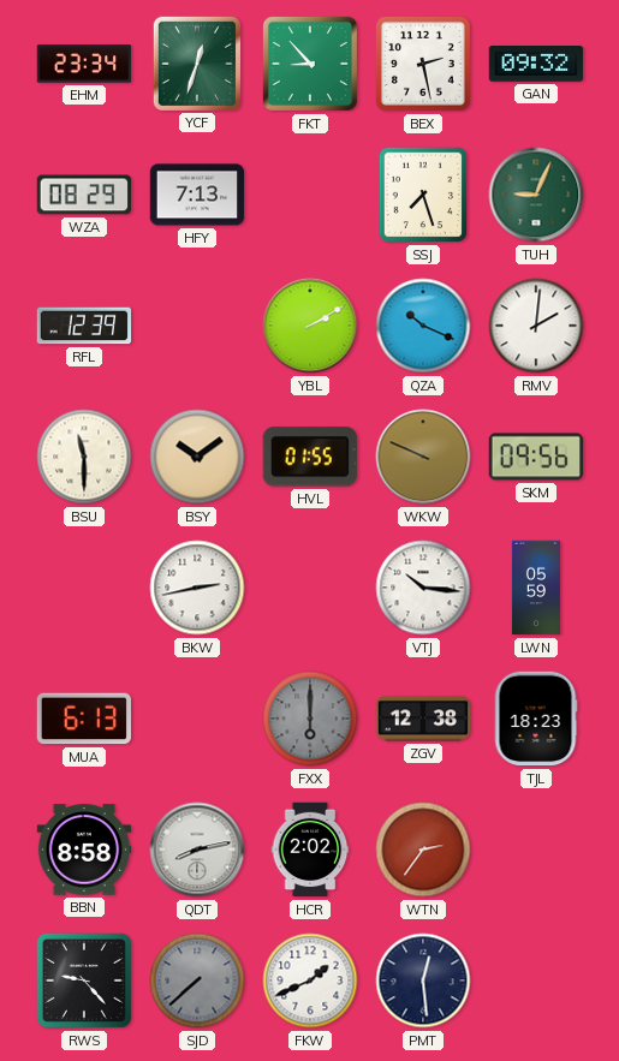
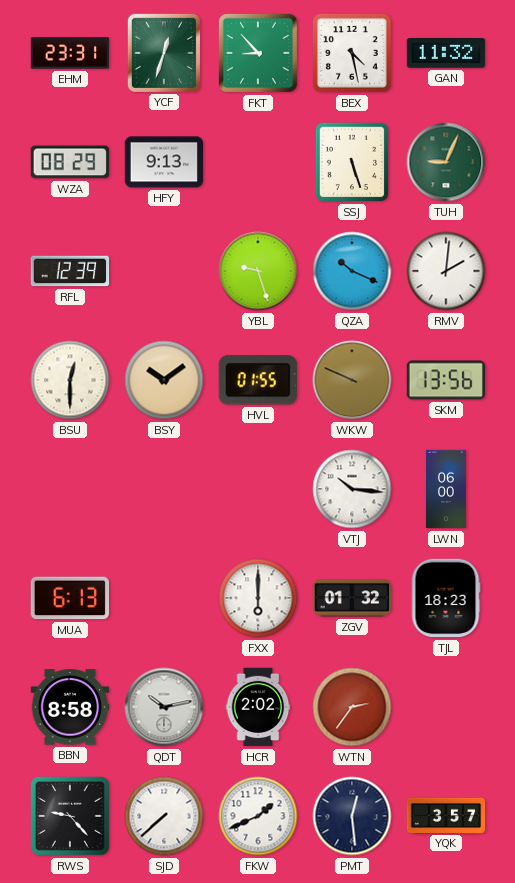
EHM: 23:34 -> 23:31 (70, 53)
BEX: 2:28 -> 4:28 (352, 53)
GAN: 09:32 -> 11:32 (446, 53)
HFY: 7:13 -> 9:13 (164, 162)
SSJ: 7:27 -> 5:27 (352, 162)
YBL: 2:10 -> 9:27 (258, 271)
BSU: 11:30 -> 12:30 (70, 380)
SKM: 09:56 -> 13:56 (446, 380)
BKW: 2:43 -> none (197, 588)
LWN: 05:59 -> 06:00 (446, 489)
FXX dial: grey -> white (258, 598)
ZGV: 12:38 -> 01:32 (352, 598)
QDT: 8:13 -> 10:13 (164, 707)
SJD dial: grey -> white (164, 816)
YQK: none -> 3:57 (446, 815)
